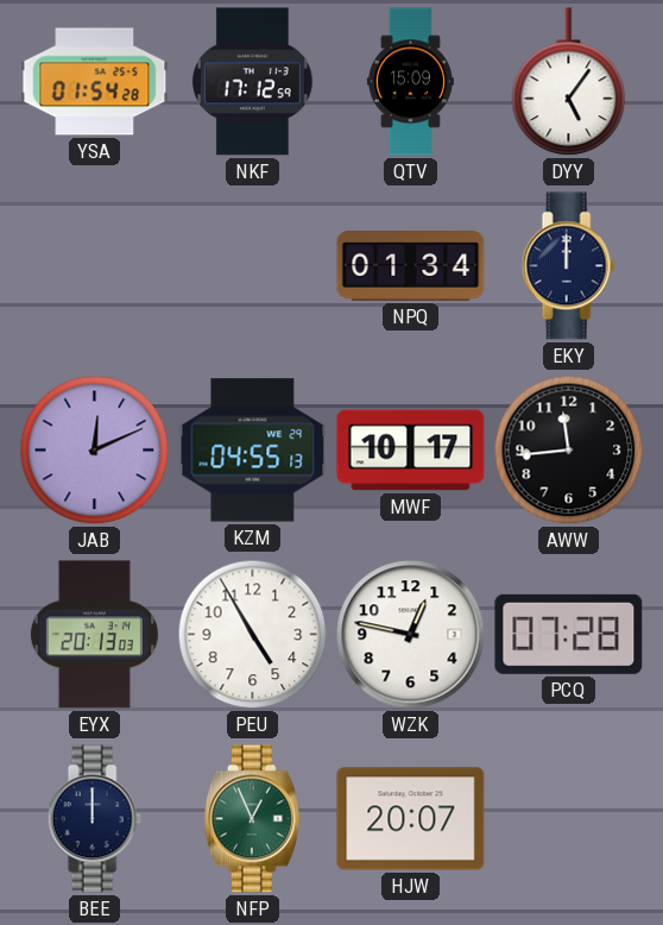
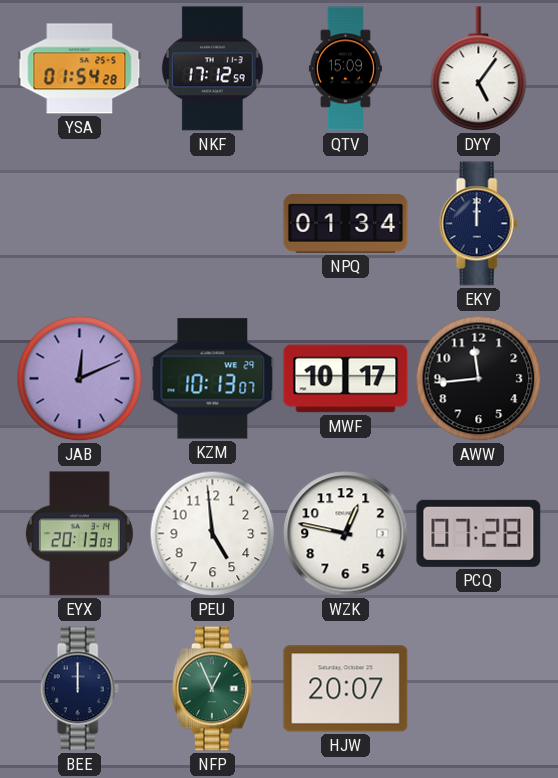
KZM: 04:55 -> 10:13 (213, 379)
PEU: 4:55 -> 4:59 (213, 534)
